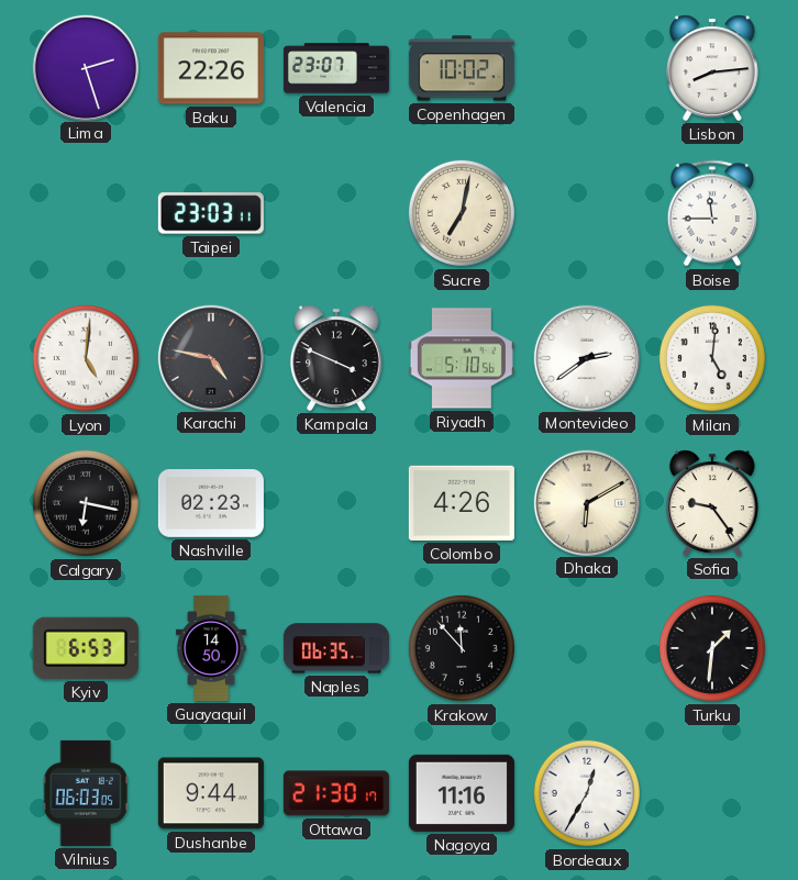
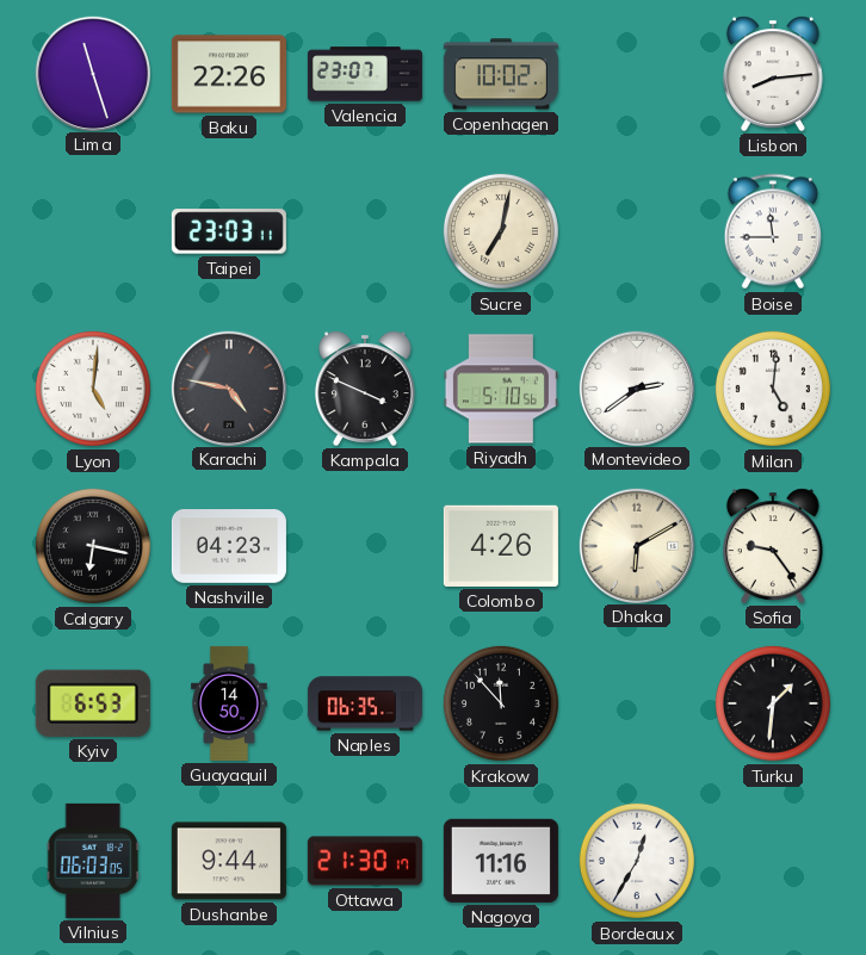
Lima: 2:27 -> 11:27 (92, 73)
Nashville: 02:23 -> 04:23 (229, 547)
